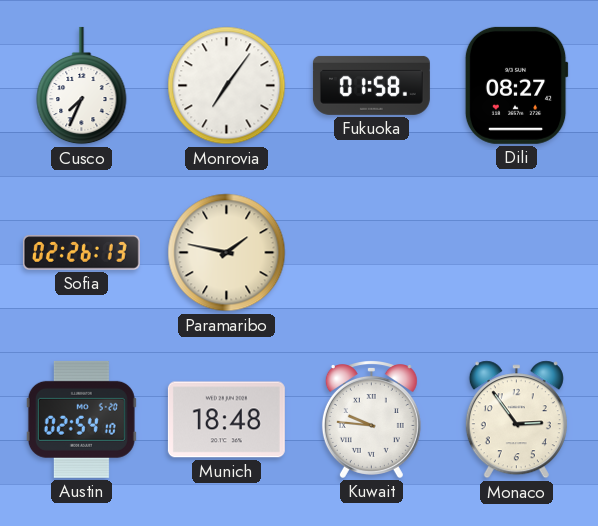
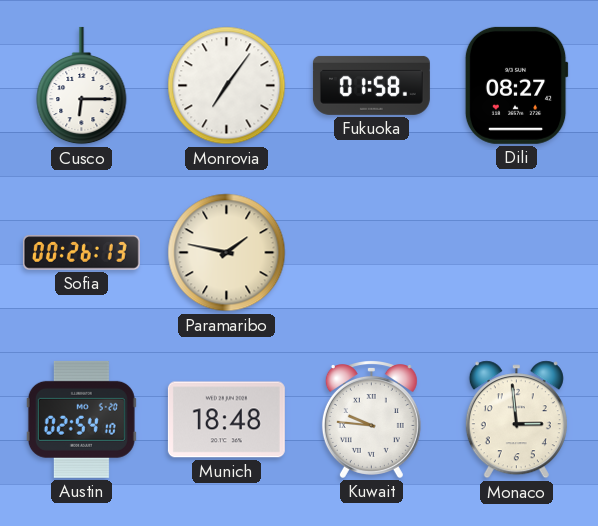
Cusco: 7:34 -> 6:15 (82, 86)
Sofia: 02:26 -> 00:26 (81, 253)
Monaco: 2:54 -> 2:59 (516, 420)
